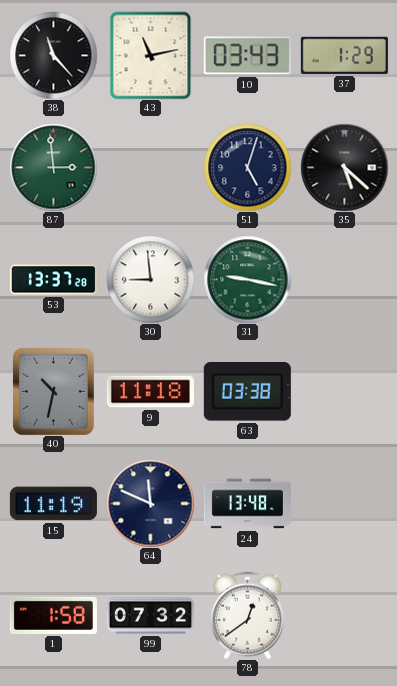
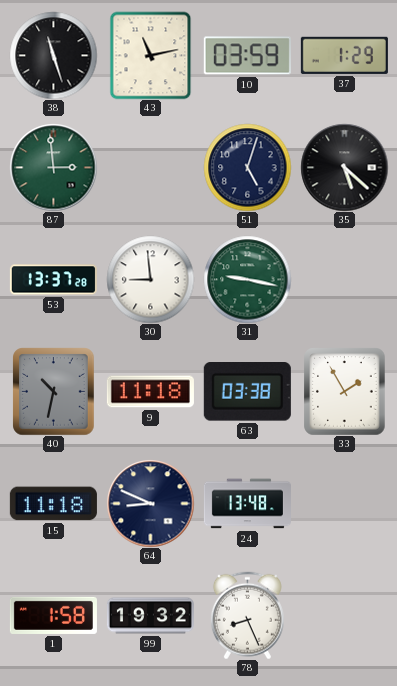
38: 11:23 -> 11:27 (53, 55)
10: 03:43 -> 03:59 (247, 56)
33: none -> 1:55 (345, 391)
15: 11:19 -> 11:18 (53, 504)
64: 11:49 -> 8:49 (150, 503)
99: 07:32 -> 19:32 (150, 616)
78: 12:39 -> 8:26 (247, 615)
